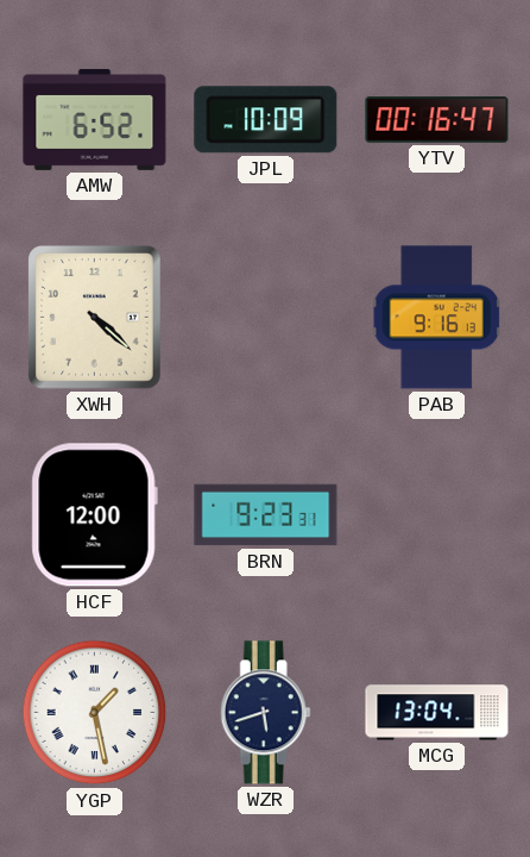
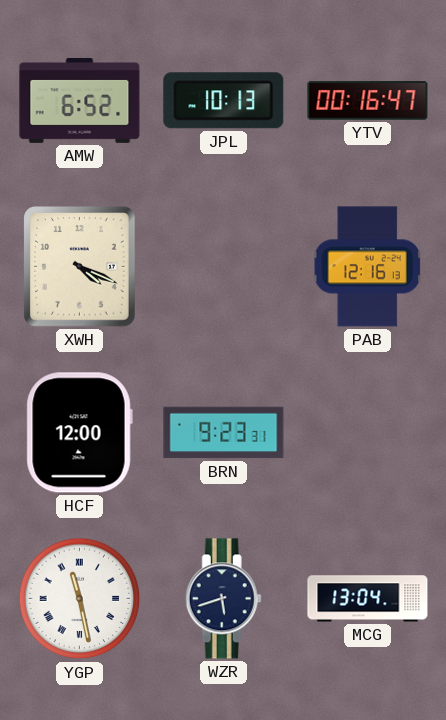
JPL: 10:09 -> 10:13 (224, 101)
XWH: 4:22 -> 4:19 (80, 267)
PAB: 9:16 -> 12:16 (367, 267)
YGP: 1:28 -> 11:28 (80, 599)
